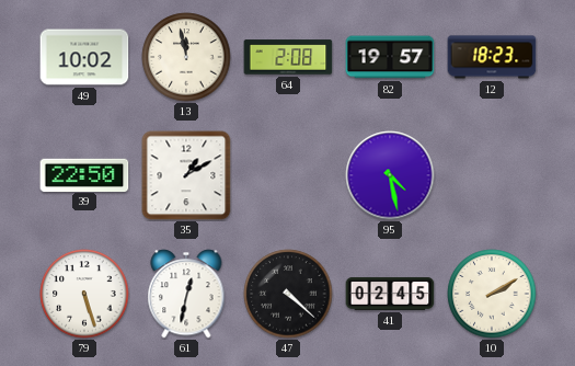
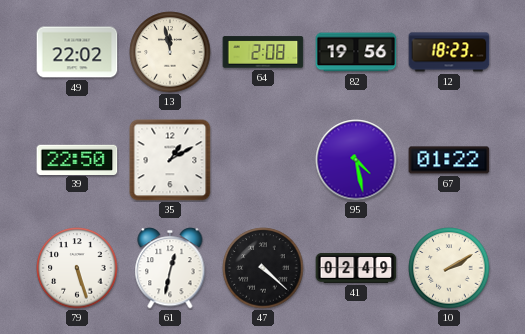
49: 10:02 -> 22:02 (77, 52)
82: 19:57 -> 19:56 (356, 52)
67: none -> 01:22 (449, 160)
41: 02:45 -> 02:49 (356, 268)
